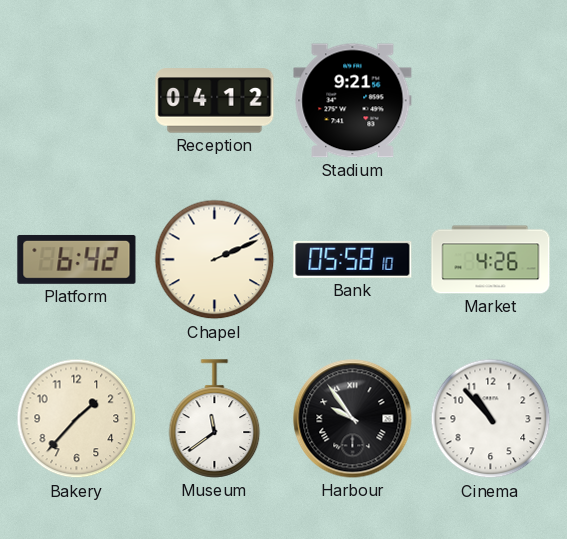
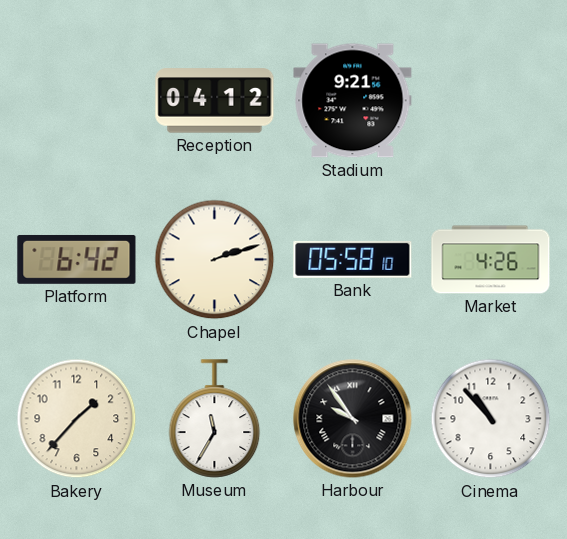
Chapel: 2:11 -> 2:12 (215, 260)
Museum: 11:39 -> 11:35 (215, 419)
